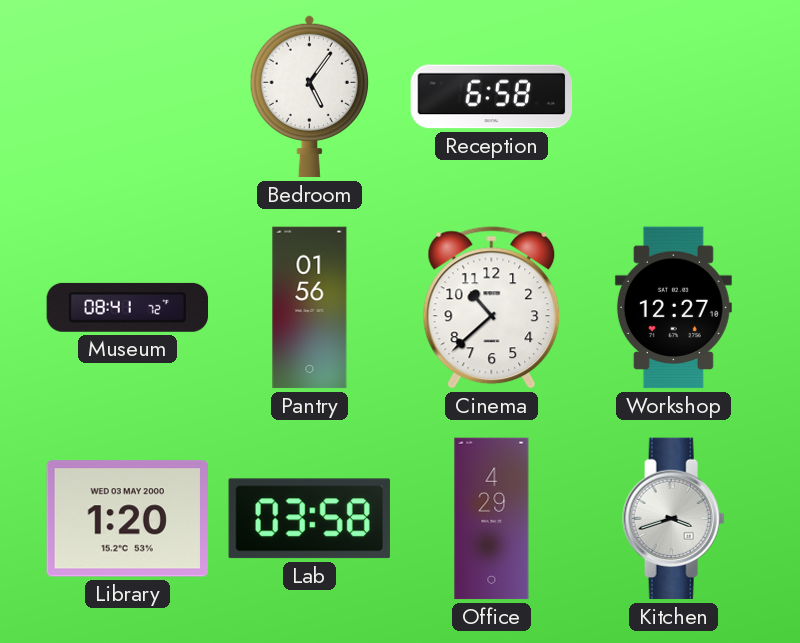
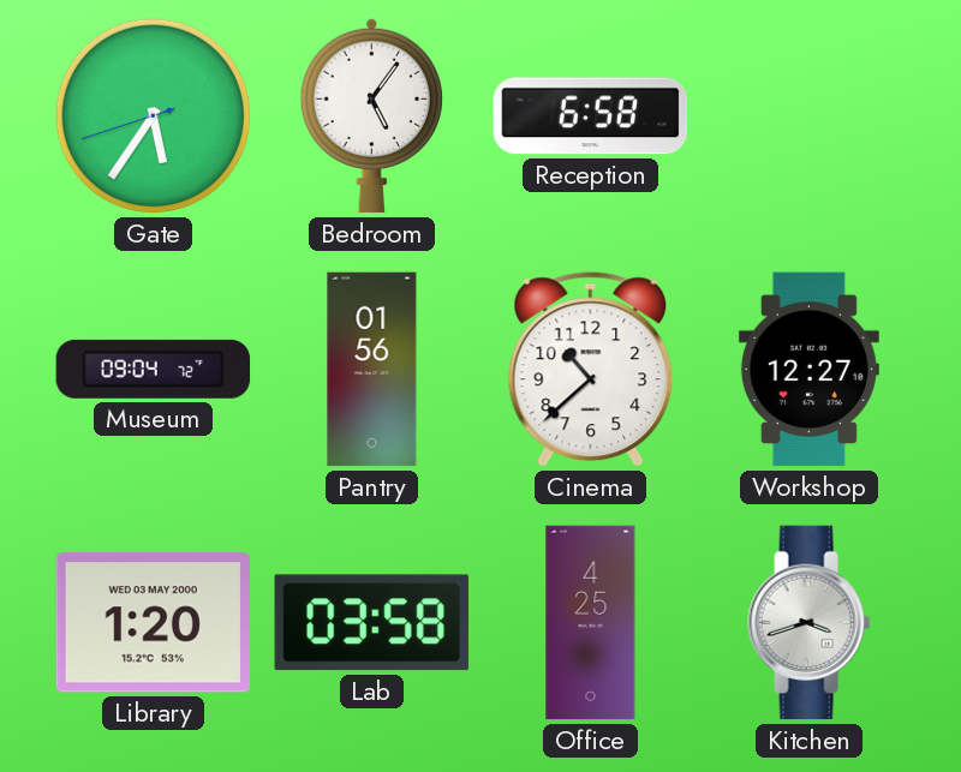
Gate: none -> 5:35 (154, 116)
Museum: 08:41 -> 09:04 (154, 369)
Office: 4:29 -> 4:25 (591, 623)
